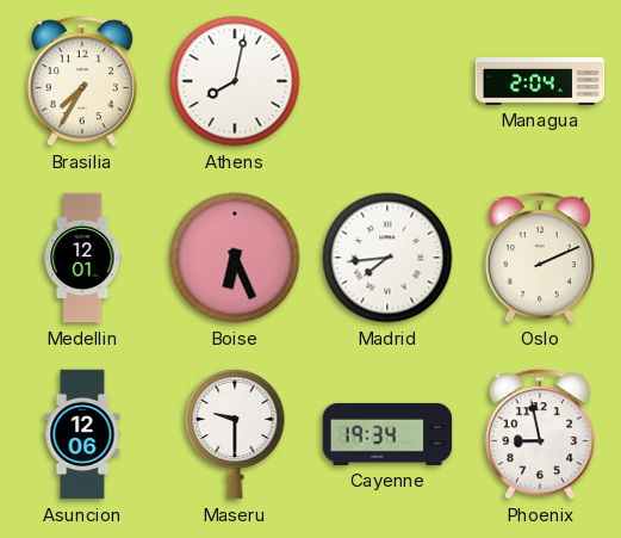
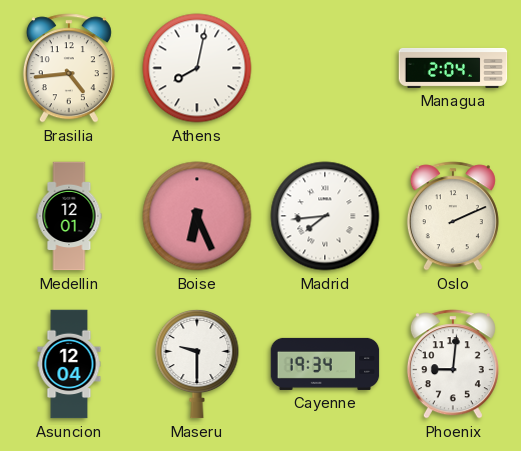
Brasilia: 7:35 -> 4:44 (69, 68)
Asuncion: 12:06 -> 12:04 (69, 364)
Phoenix: 8:58 -> 9:01 (453, 364)
